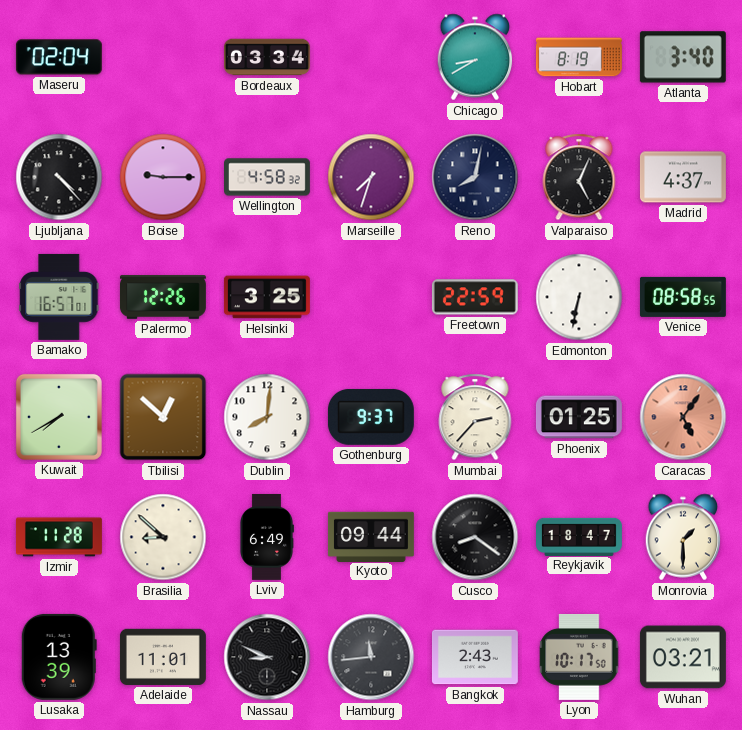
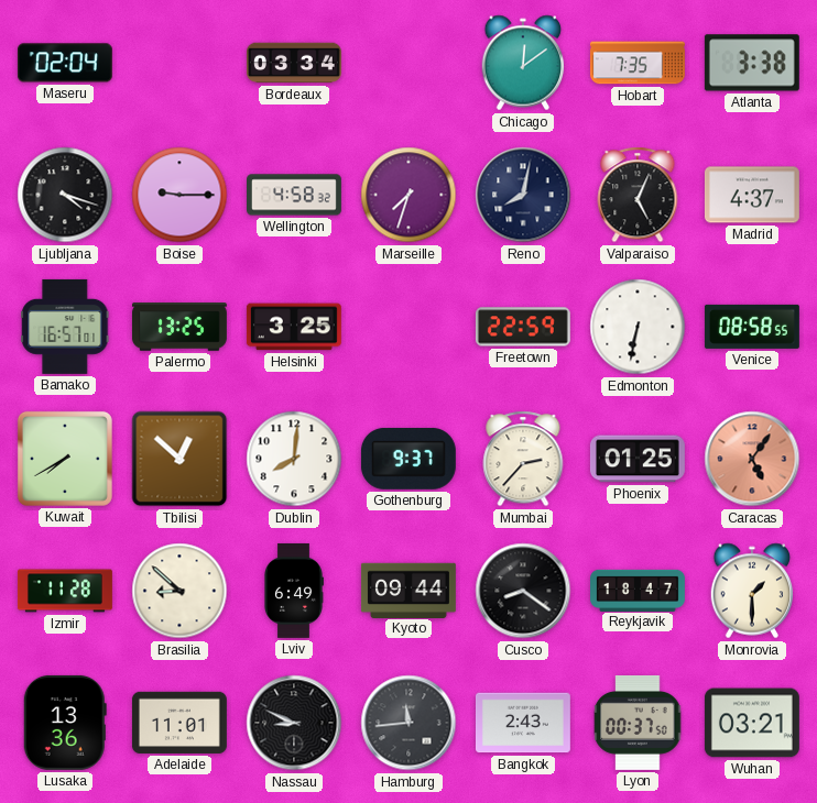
Chicago: 8:40 -> 12:09 (523, 63)
Hobart: 8:19 -> 7:35 (638, 63)
Atlanta: 3:40 -> 3:38 (752, 63)
Ljubljana: 4:23 -> 4:18 (65, 195)
Palermo: 12:26 -> 13:25 (179, 327)
Lusaka: 13:39 -> 13:36 (65, 723)
Lyon: 10:17 -> 00:37 (638, 723)
